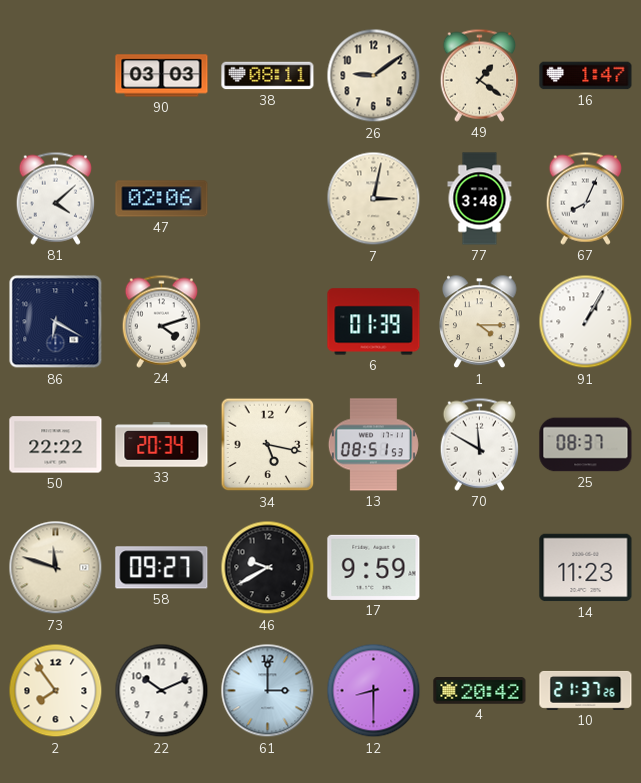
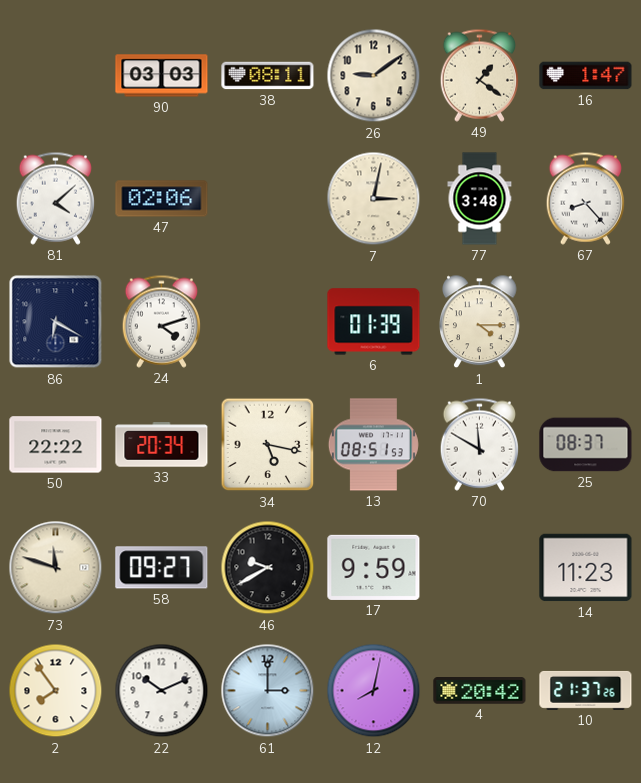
67: 8:04 -> 8:23 (585, 198)
91: 1:05 -> none (586, 322)
12: 8:30 -> 8:02 (374, 691)
